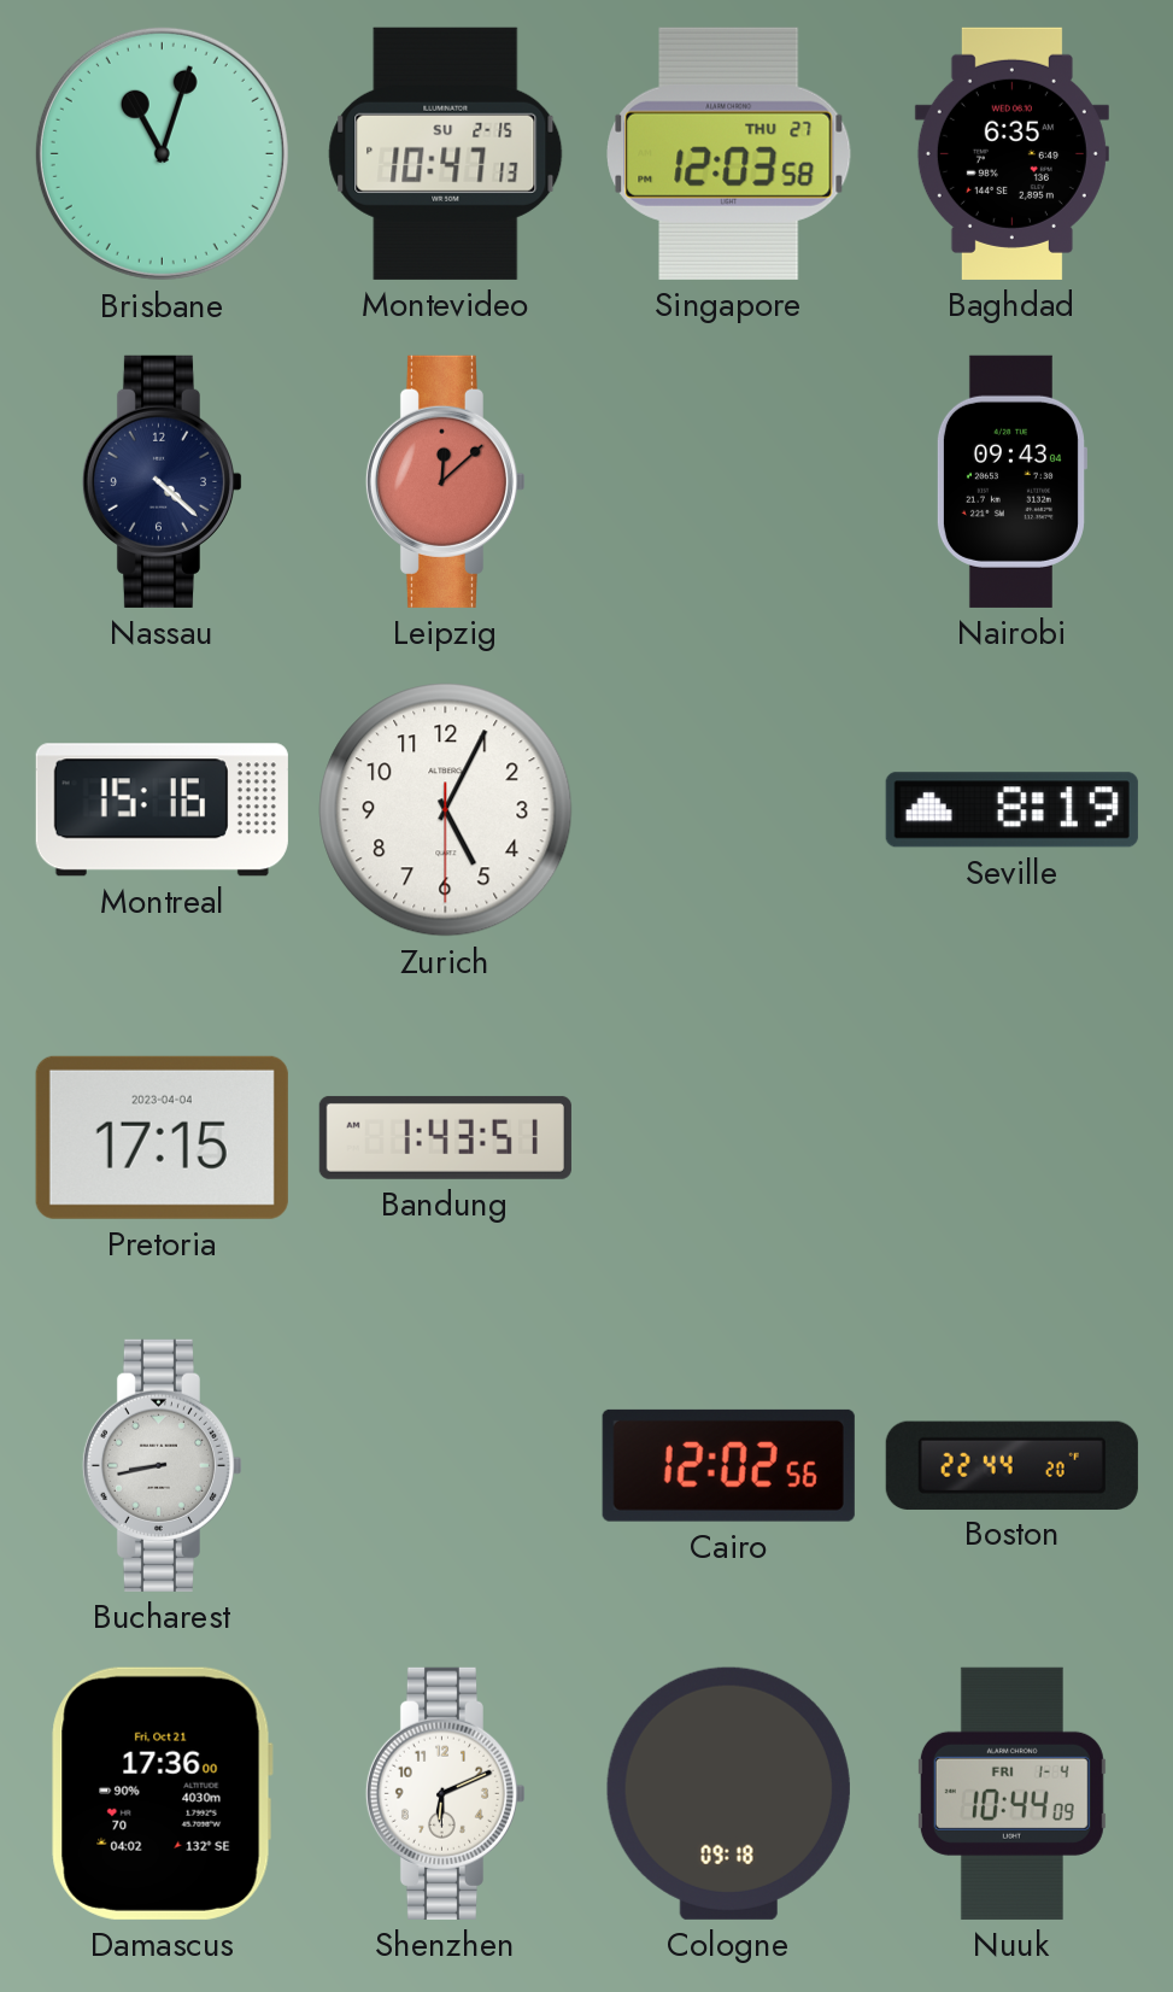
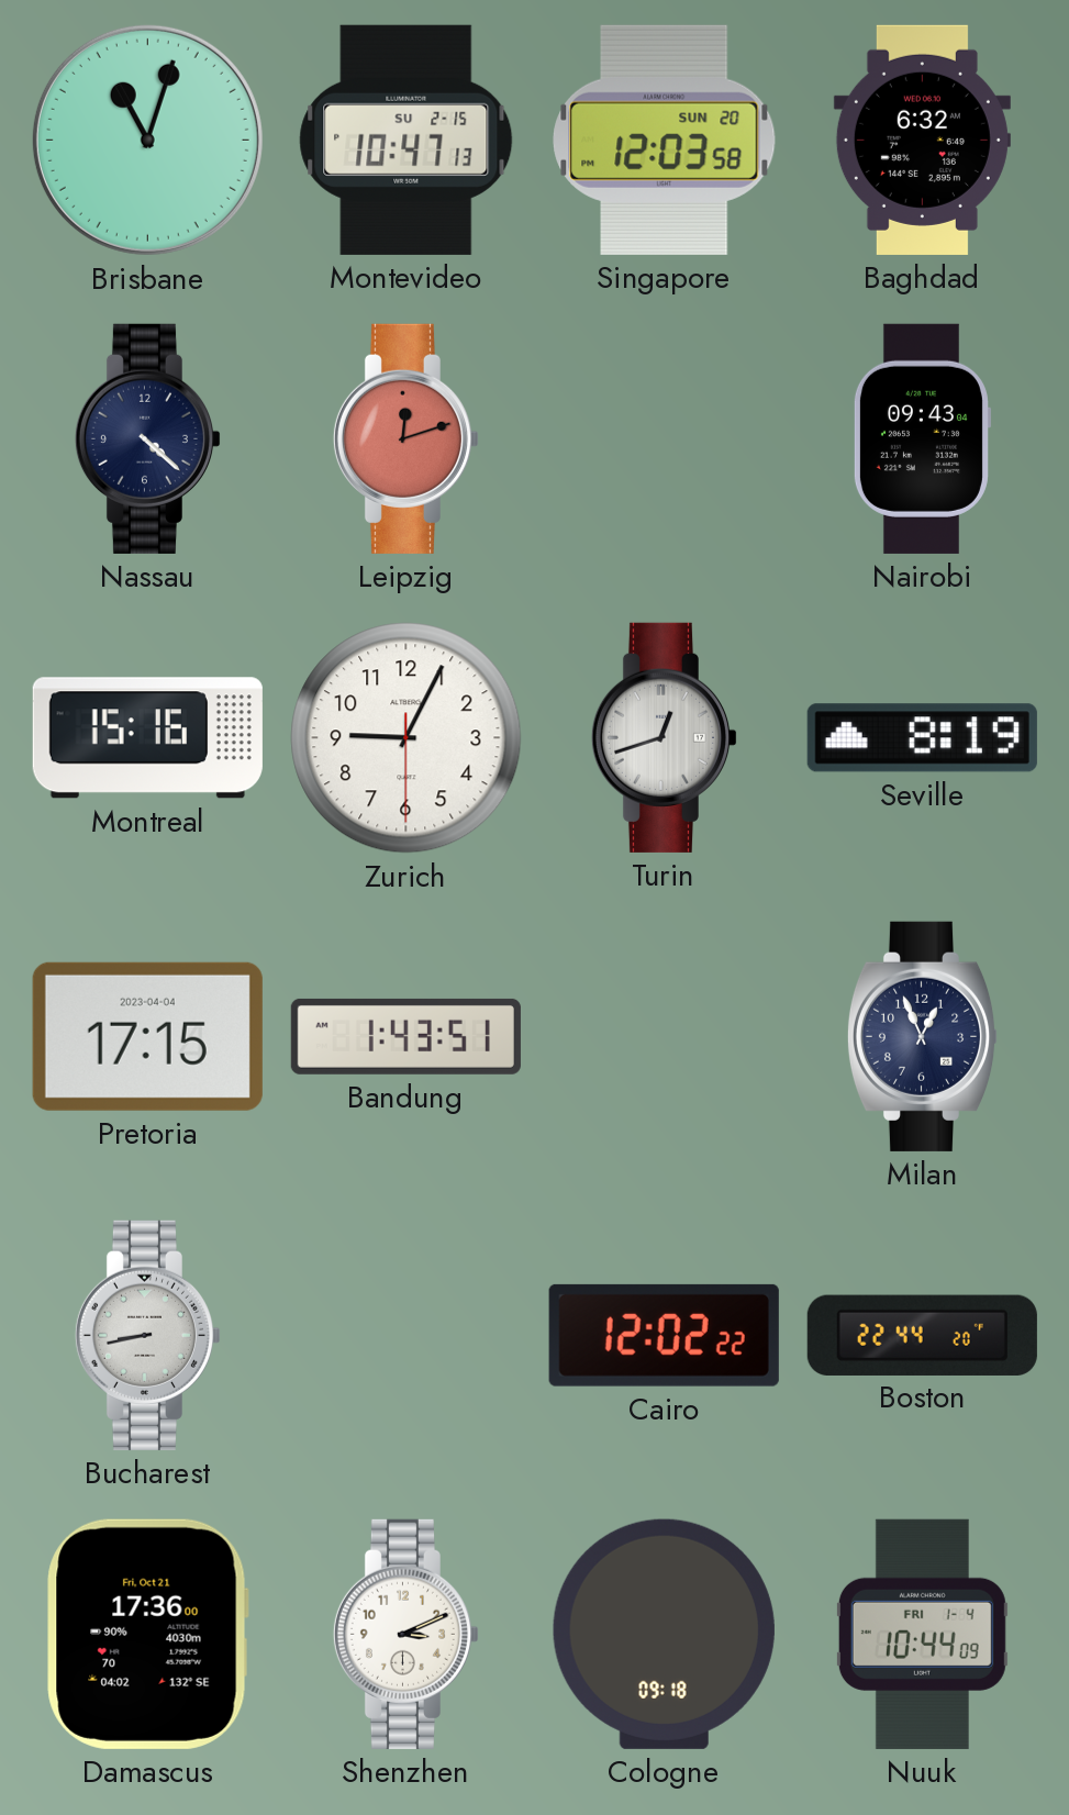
Singapore date: THU 27 -> SUN 20 (665, 140)
Baghdad: 6:35 -> 6:32 (922, 140)
Leipzig: 12:08 -> 12:12 (405, 438)
Zurich: 5:04 -> 9:04 (407, 738)
Turin: none -> 12:42 (664, 737)
Milan: none -> 12:56 (923, 1036)
Cairo: 12:02:56 -> 12:02:22 (664, 1335)
Shenzhen: 6:11 -> 3:11 (405, 1634)
